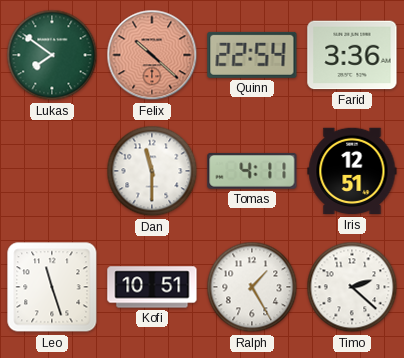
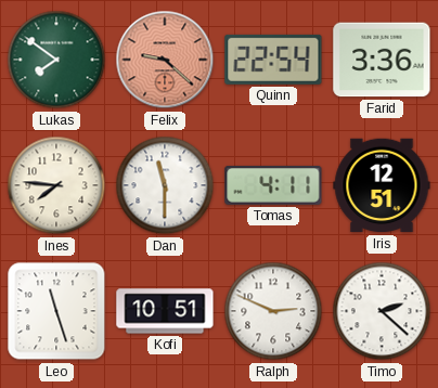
Felix: 10:22 -> 9:22 (165, 60)
Ines: none -> 7:46 (56, 185)
Ralph: 1:25 -> 2:49 (273, 311)
